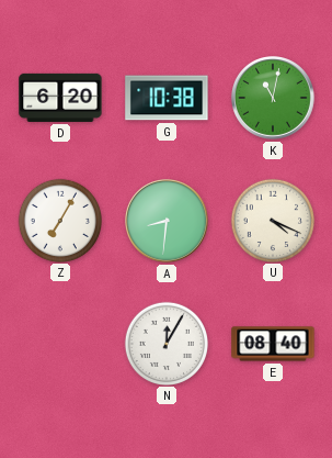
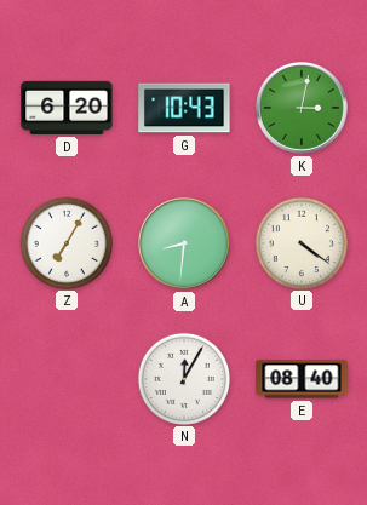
G: 10:38 -> 10:43 (184, 108)
K: 11:02 -> 3:02 (303, 109)
U: 4:19 -> 4:21 (300, 242)
